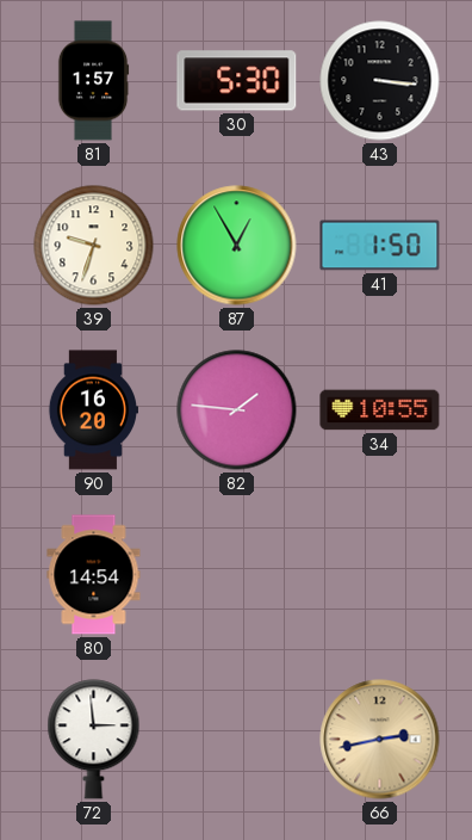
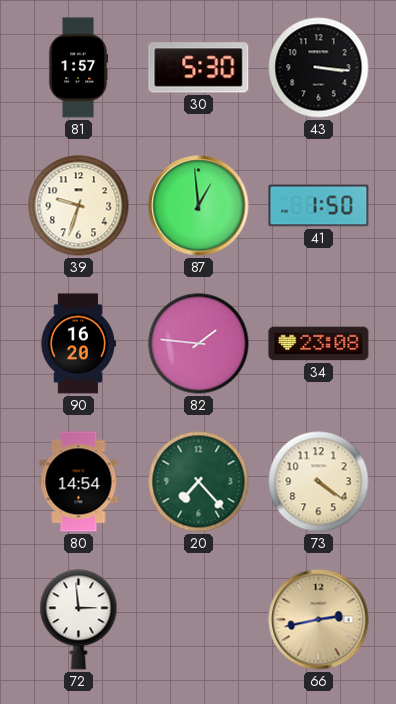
87: 12:55 -> 12:59 (199, 206)
34: 10:55 -> 23:08 (319, 344)
20: none -> 7:23 (199, 482)
73: none -> 4:21 (319, 482)
